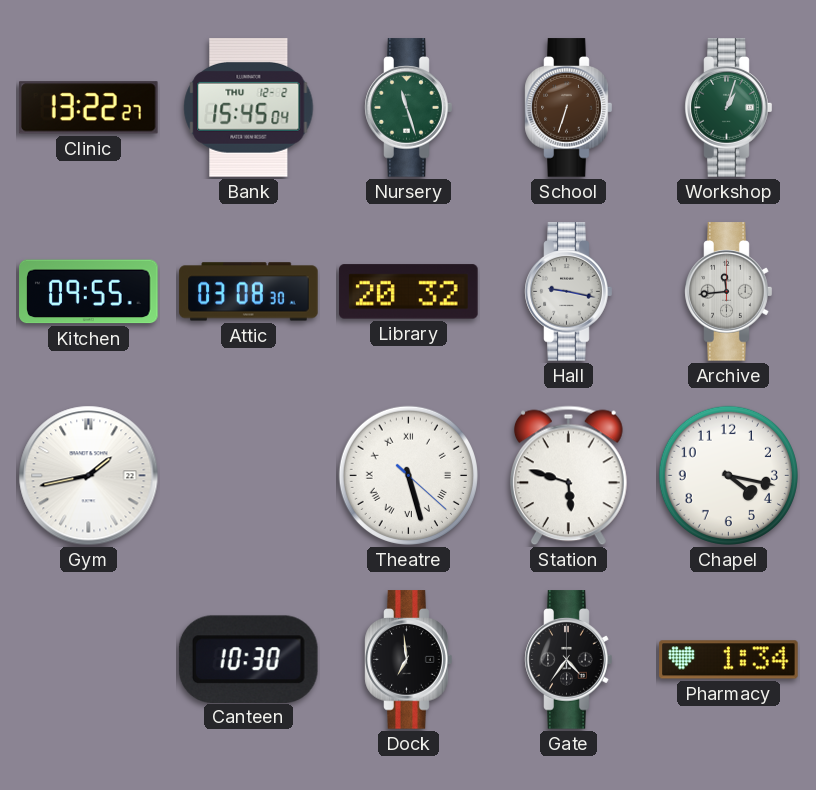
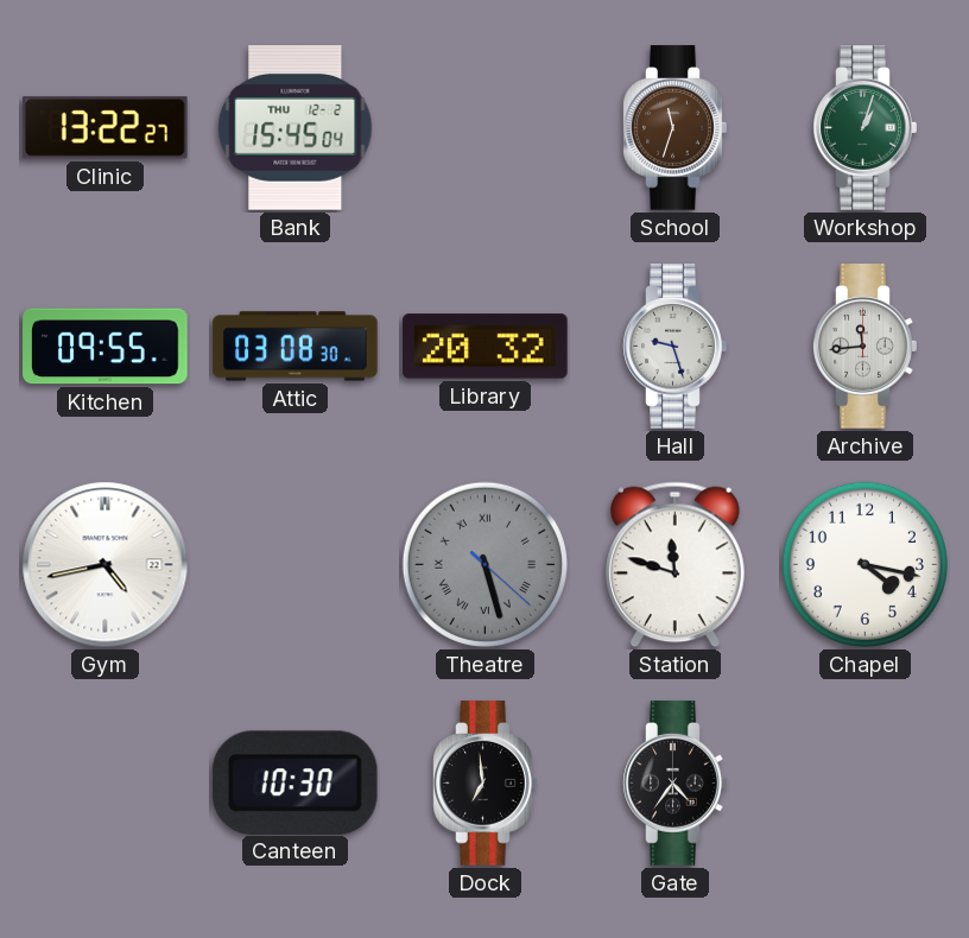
Nursery: 11:27 -> none (409, 108)
School: 6:33 -> 11:33 (676, 128)
Hall: 9:17 -> 9:27 (676, 347)
Gym: 1:43 -> 4:43 (106, 565)
Theatre dial: white -> grey (484, 564)
Station: 5:48 -> 11:48 (674, 565)
Pharmacy: 1:34 -> none (729, 660)
